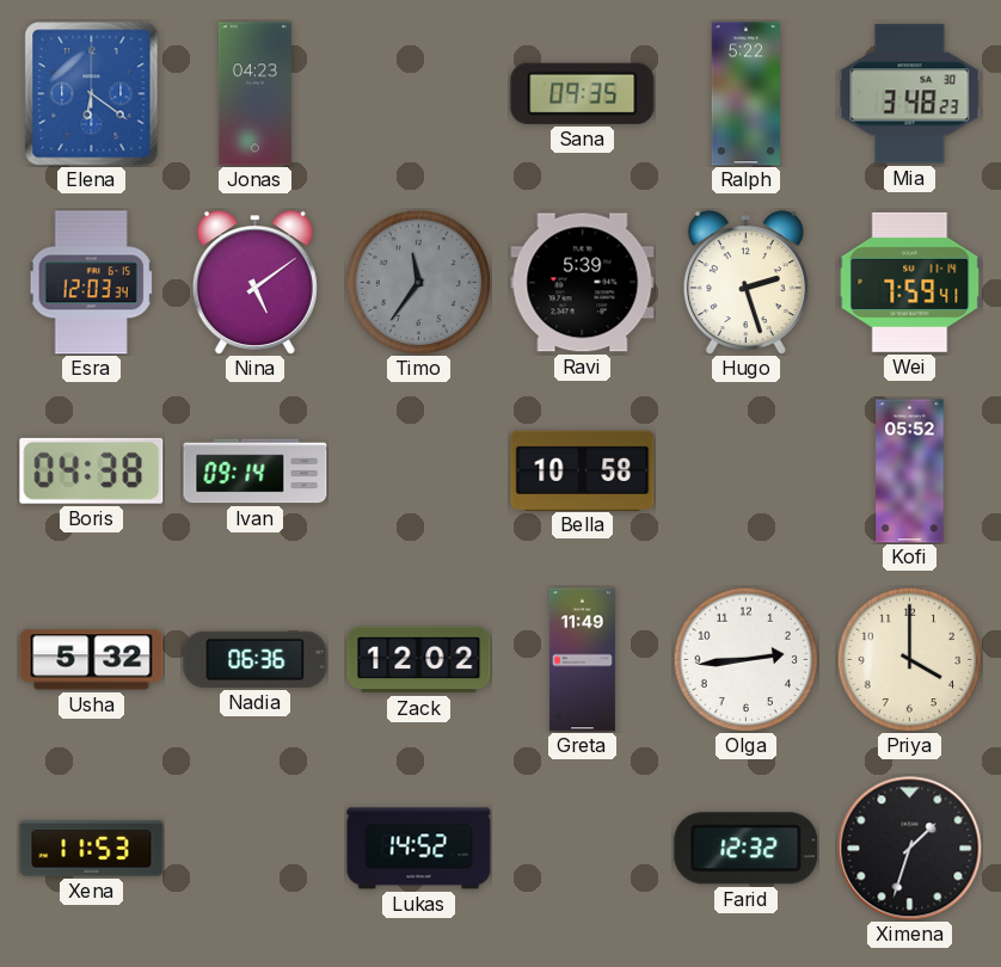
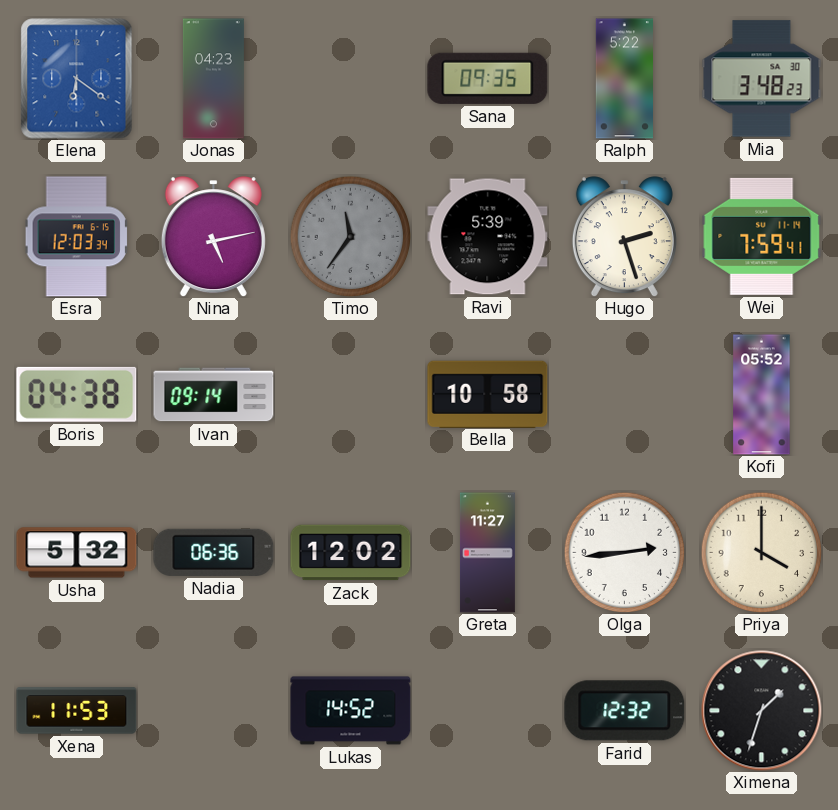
Nina: 5:09 -> 5:13 (213, 237)
Greta: 11:49 -> 11:27 (487, 553)
